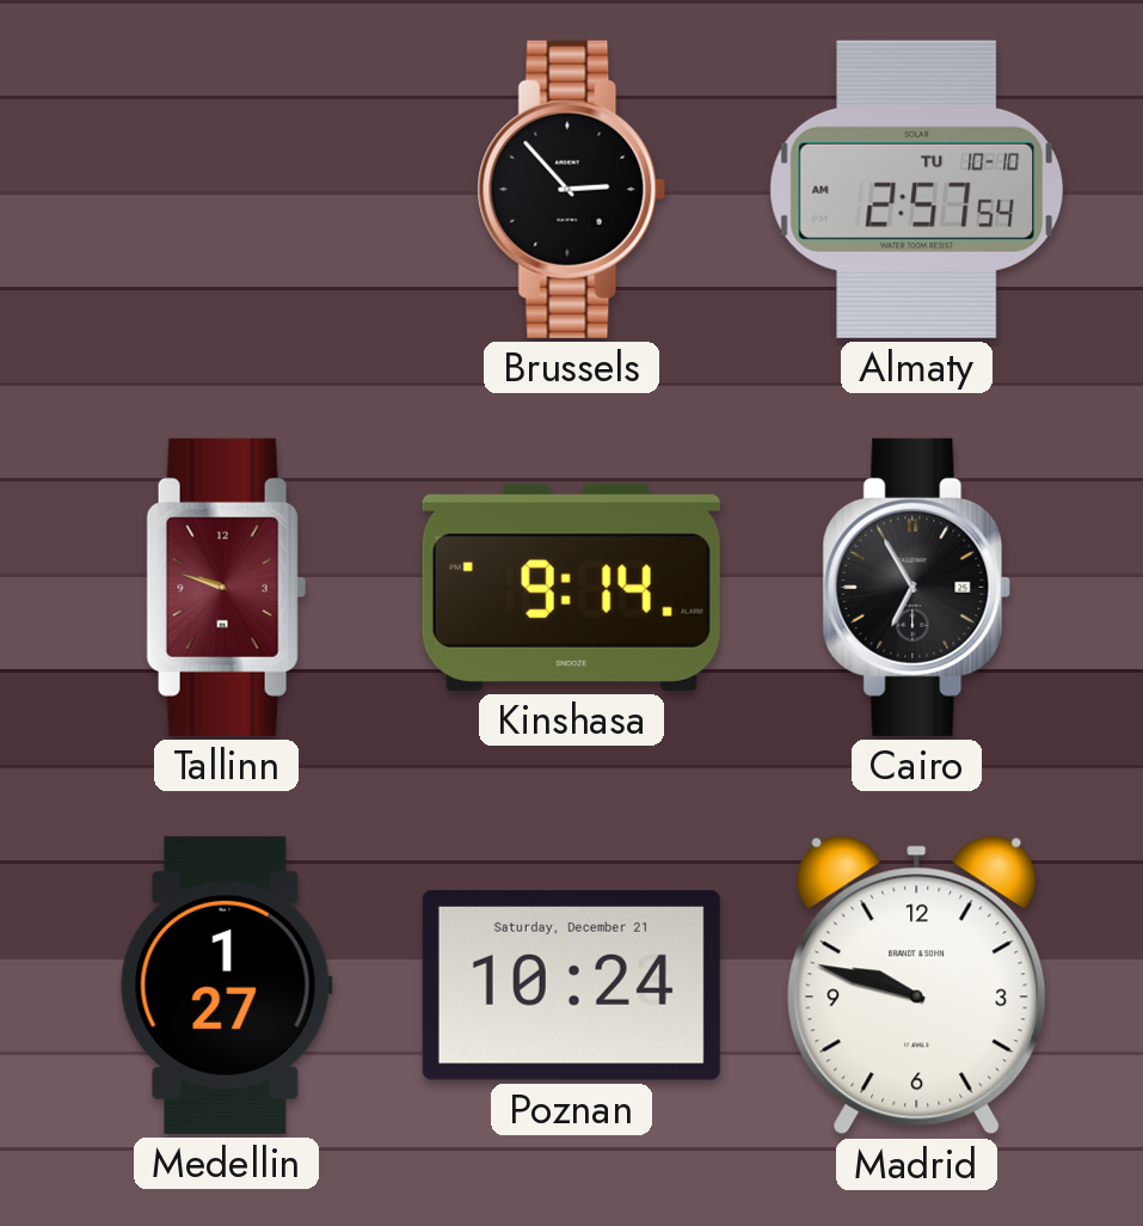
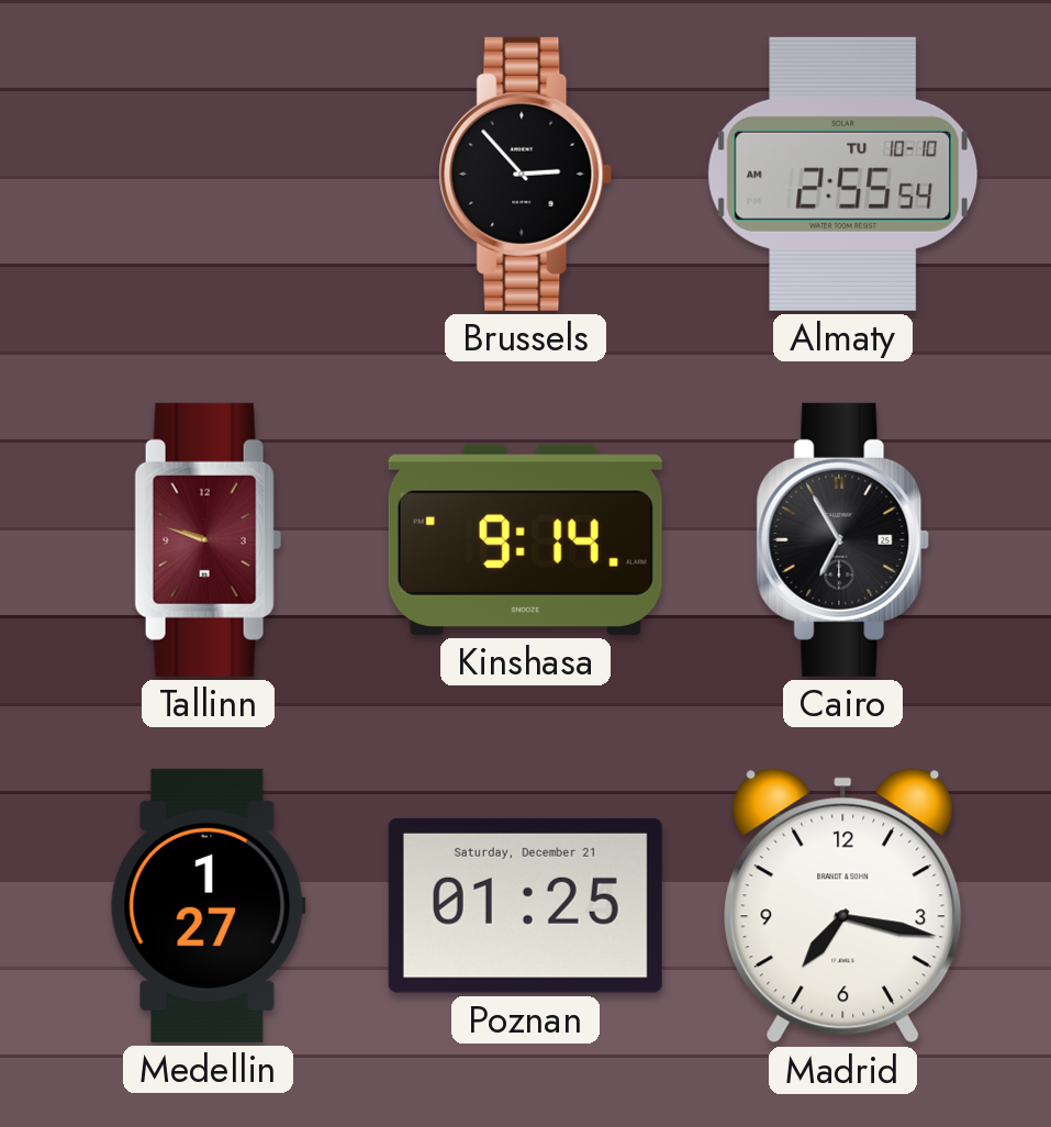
Almaty: 2:57 -> 2:55 (843, 174)
Poznan: 10:24 -> 01:25 (525, 905)
Madrid: 9:48 -> 7:17 (843, 906)
